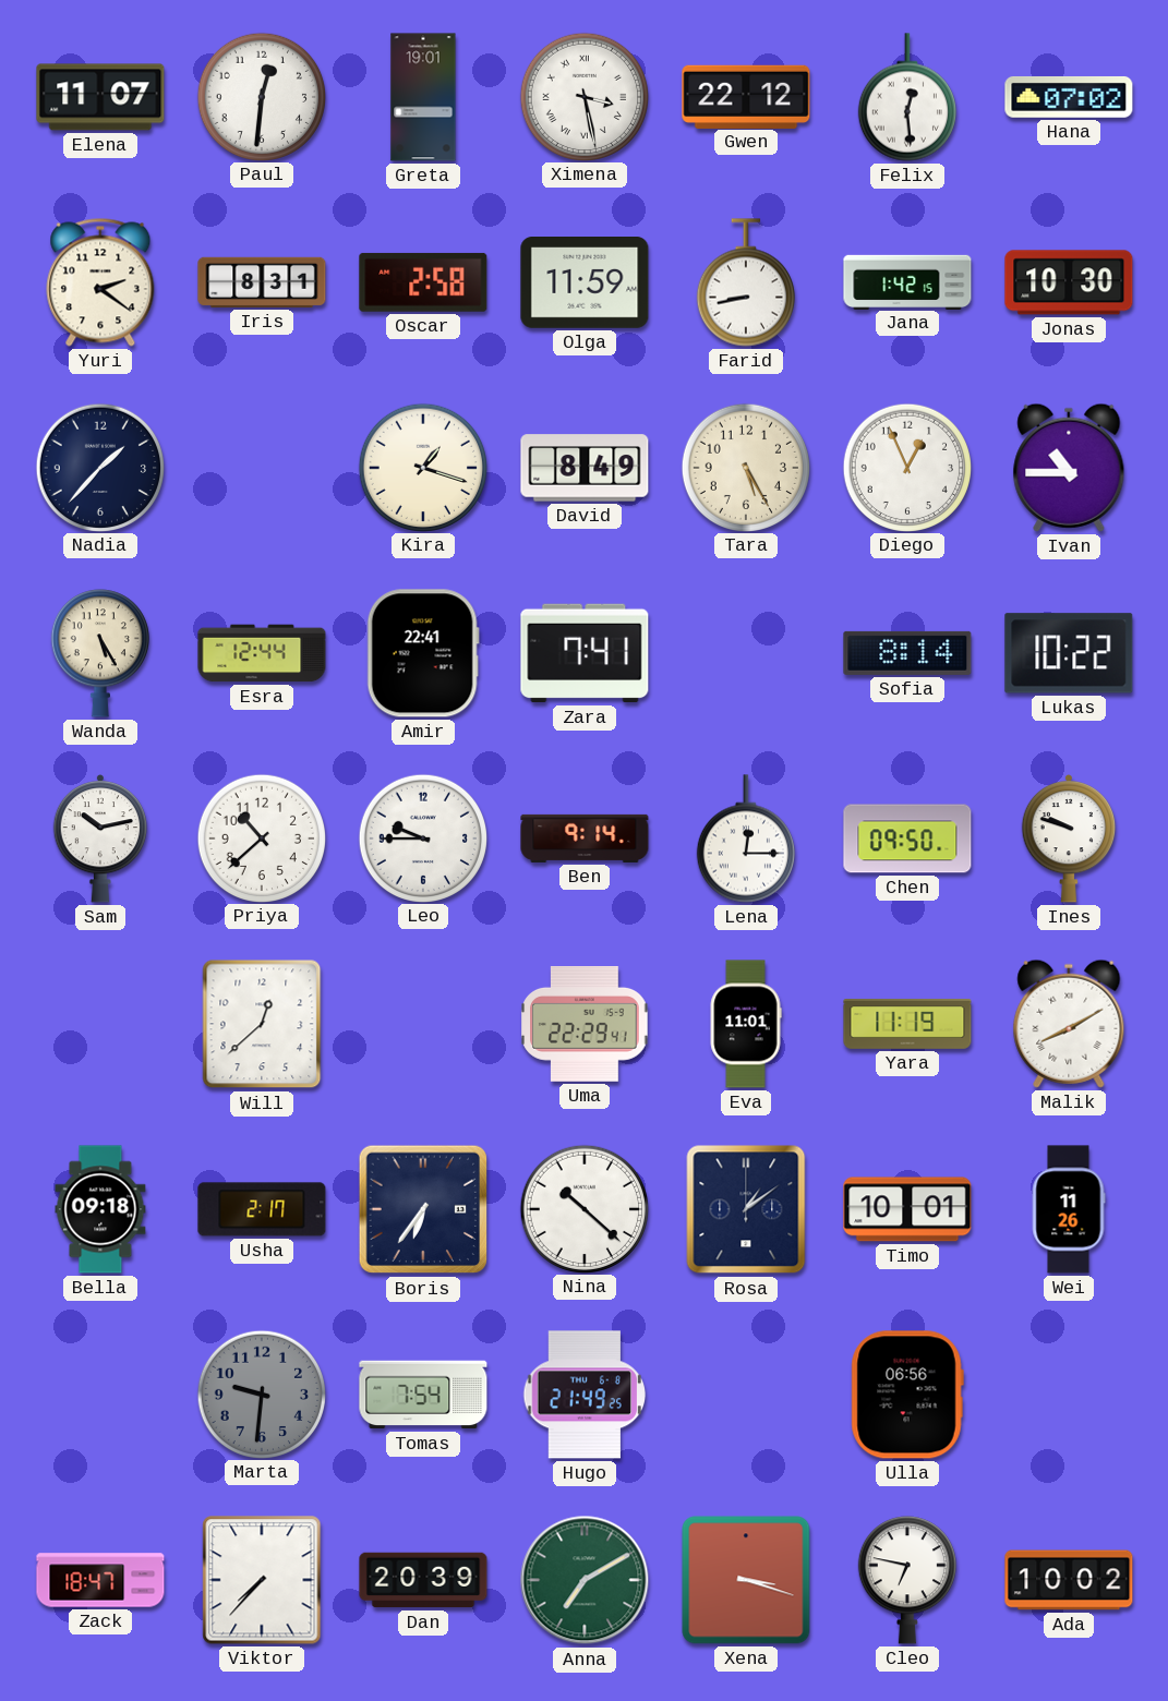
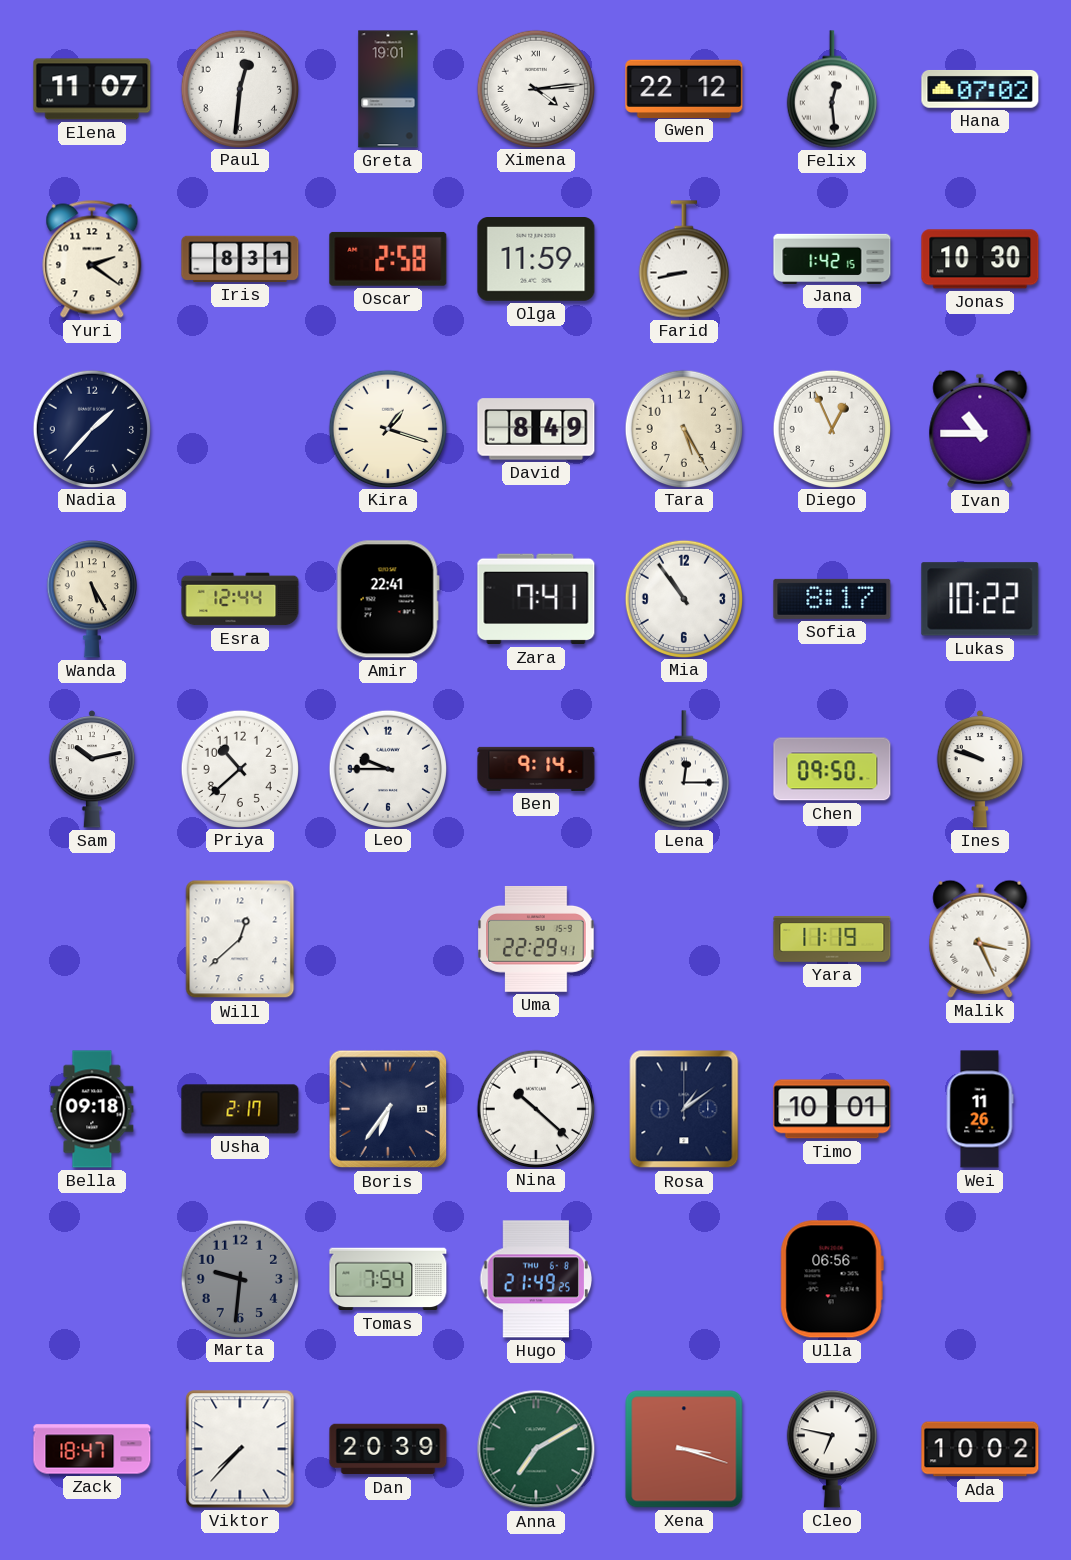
Ximena: 3:28 -> 4:14 (535, 88)
Mia: none -> 10:54 (683, 598)
Sofia: 8:14 -> 8:17 (832, 599)
Eva: 11:01 -> none (746, 1024)
Malik: 8:10 -> 3:26 (980, 939)
